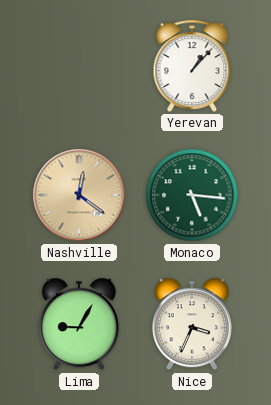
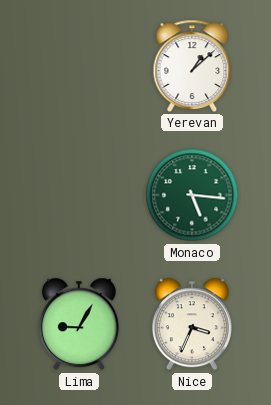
Yerevan: 1:07 -> 1:08 (192, 66)
Nashville: 12:21 -> none (79, 195)
